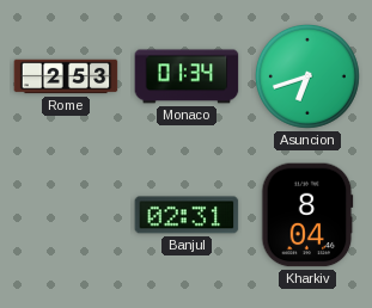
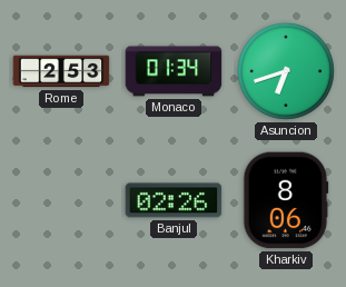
Banjul: 02:31 -> 02:26 (174, 200)
Kharkiv: 8:04 -> 8:06 (286, 200)
